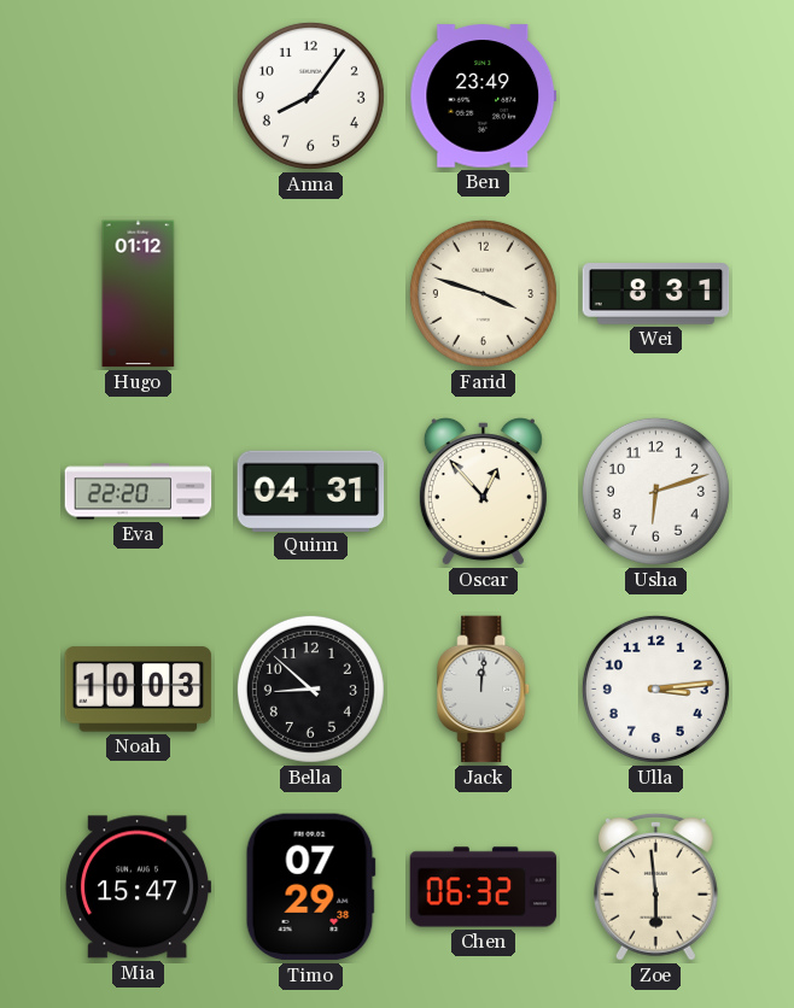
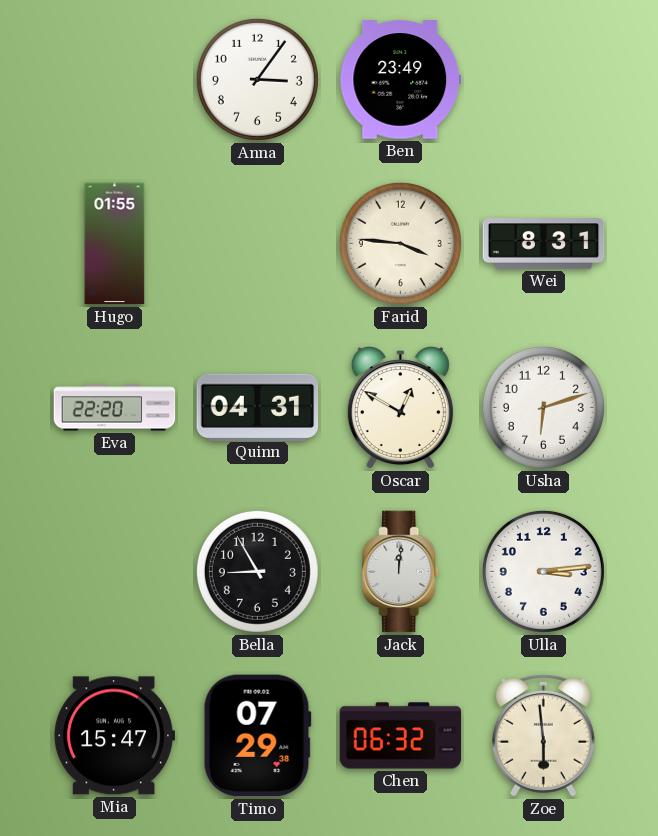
Anna: 8:06 -> 3:06 (257, 79)
Hugo: 01:12 -> 01:55 (115, 244)
Farid: 3:48 -> 3:46 (400, 243)
Oscar: 12:53 -> 12:50 (400, 408)
Noah: 10:03 -> none (139, 690)
Bella: 8:52 -> 8:55 (257, 571)
